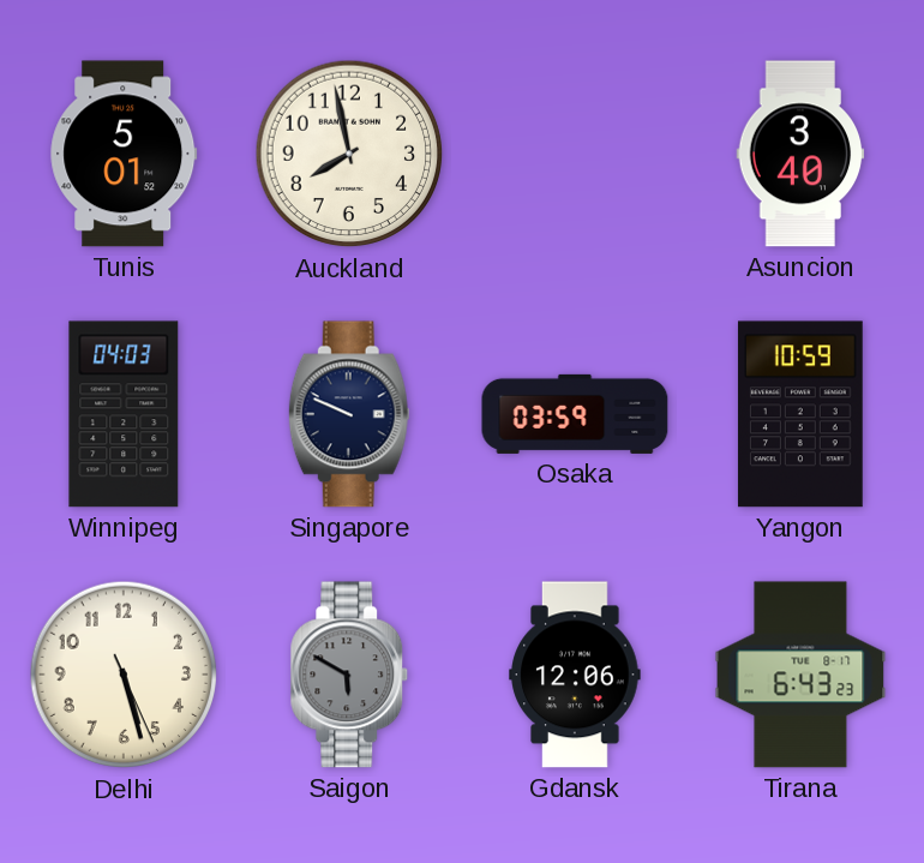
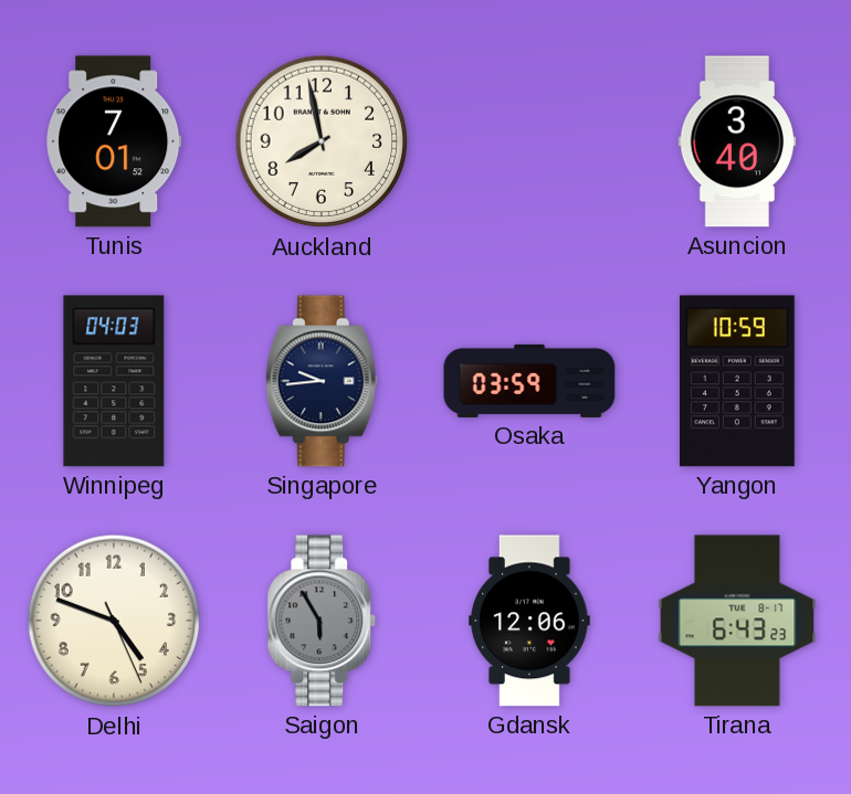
Tunis: 5:01 -> 7:01 (114, 141)
Singapore: 9:49 -> 9:44 (322, 381)
Delhi: 5:27 -> 4:48 (114, 621)
Saigon: 5:50 -> 5:55 (322, 621)
